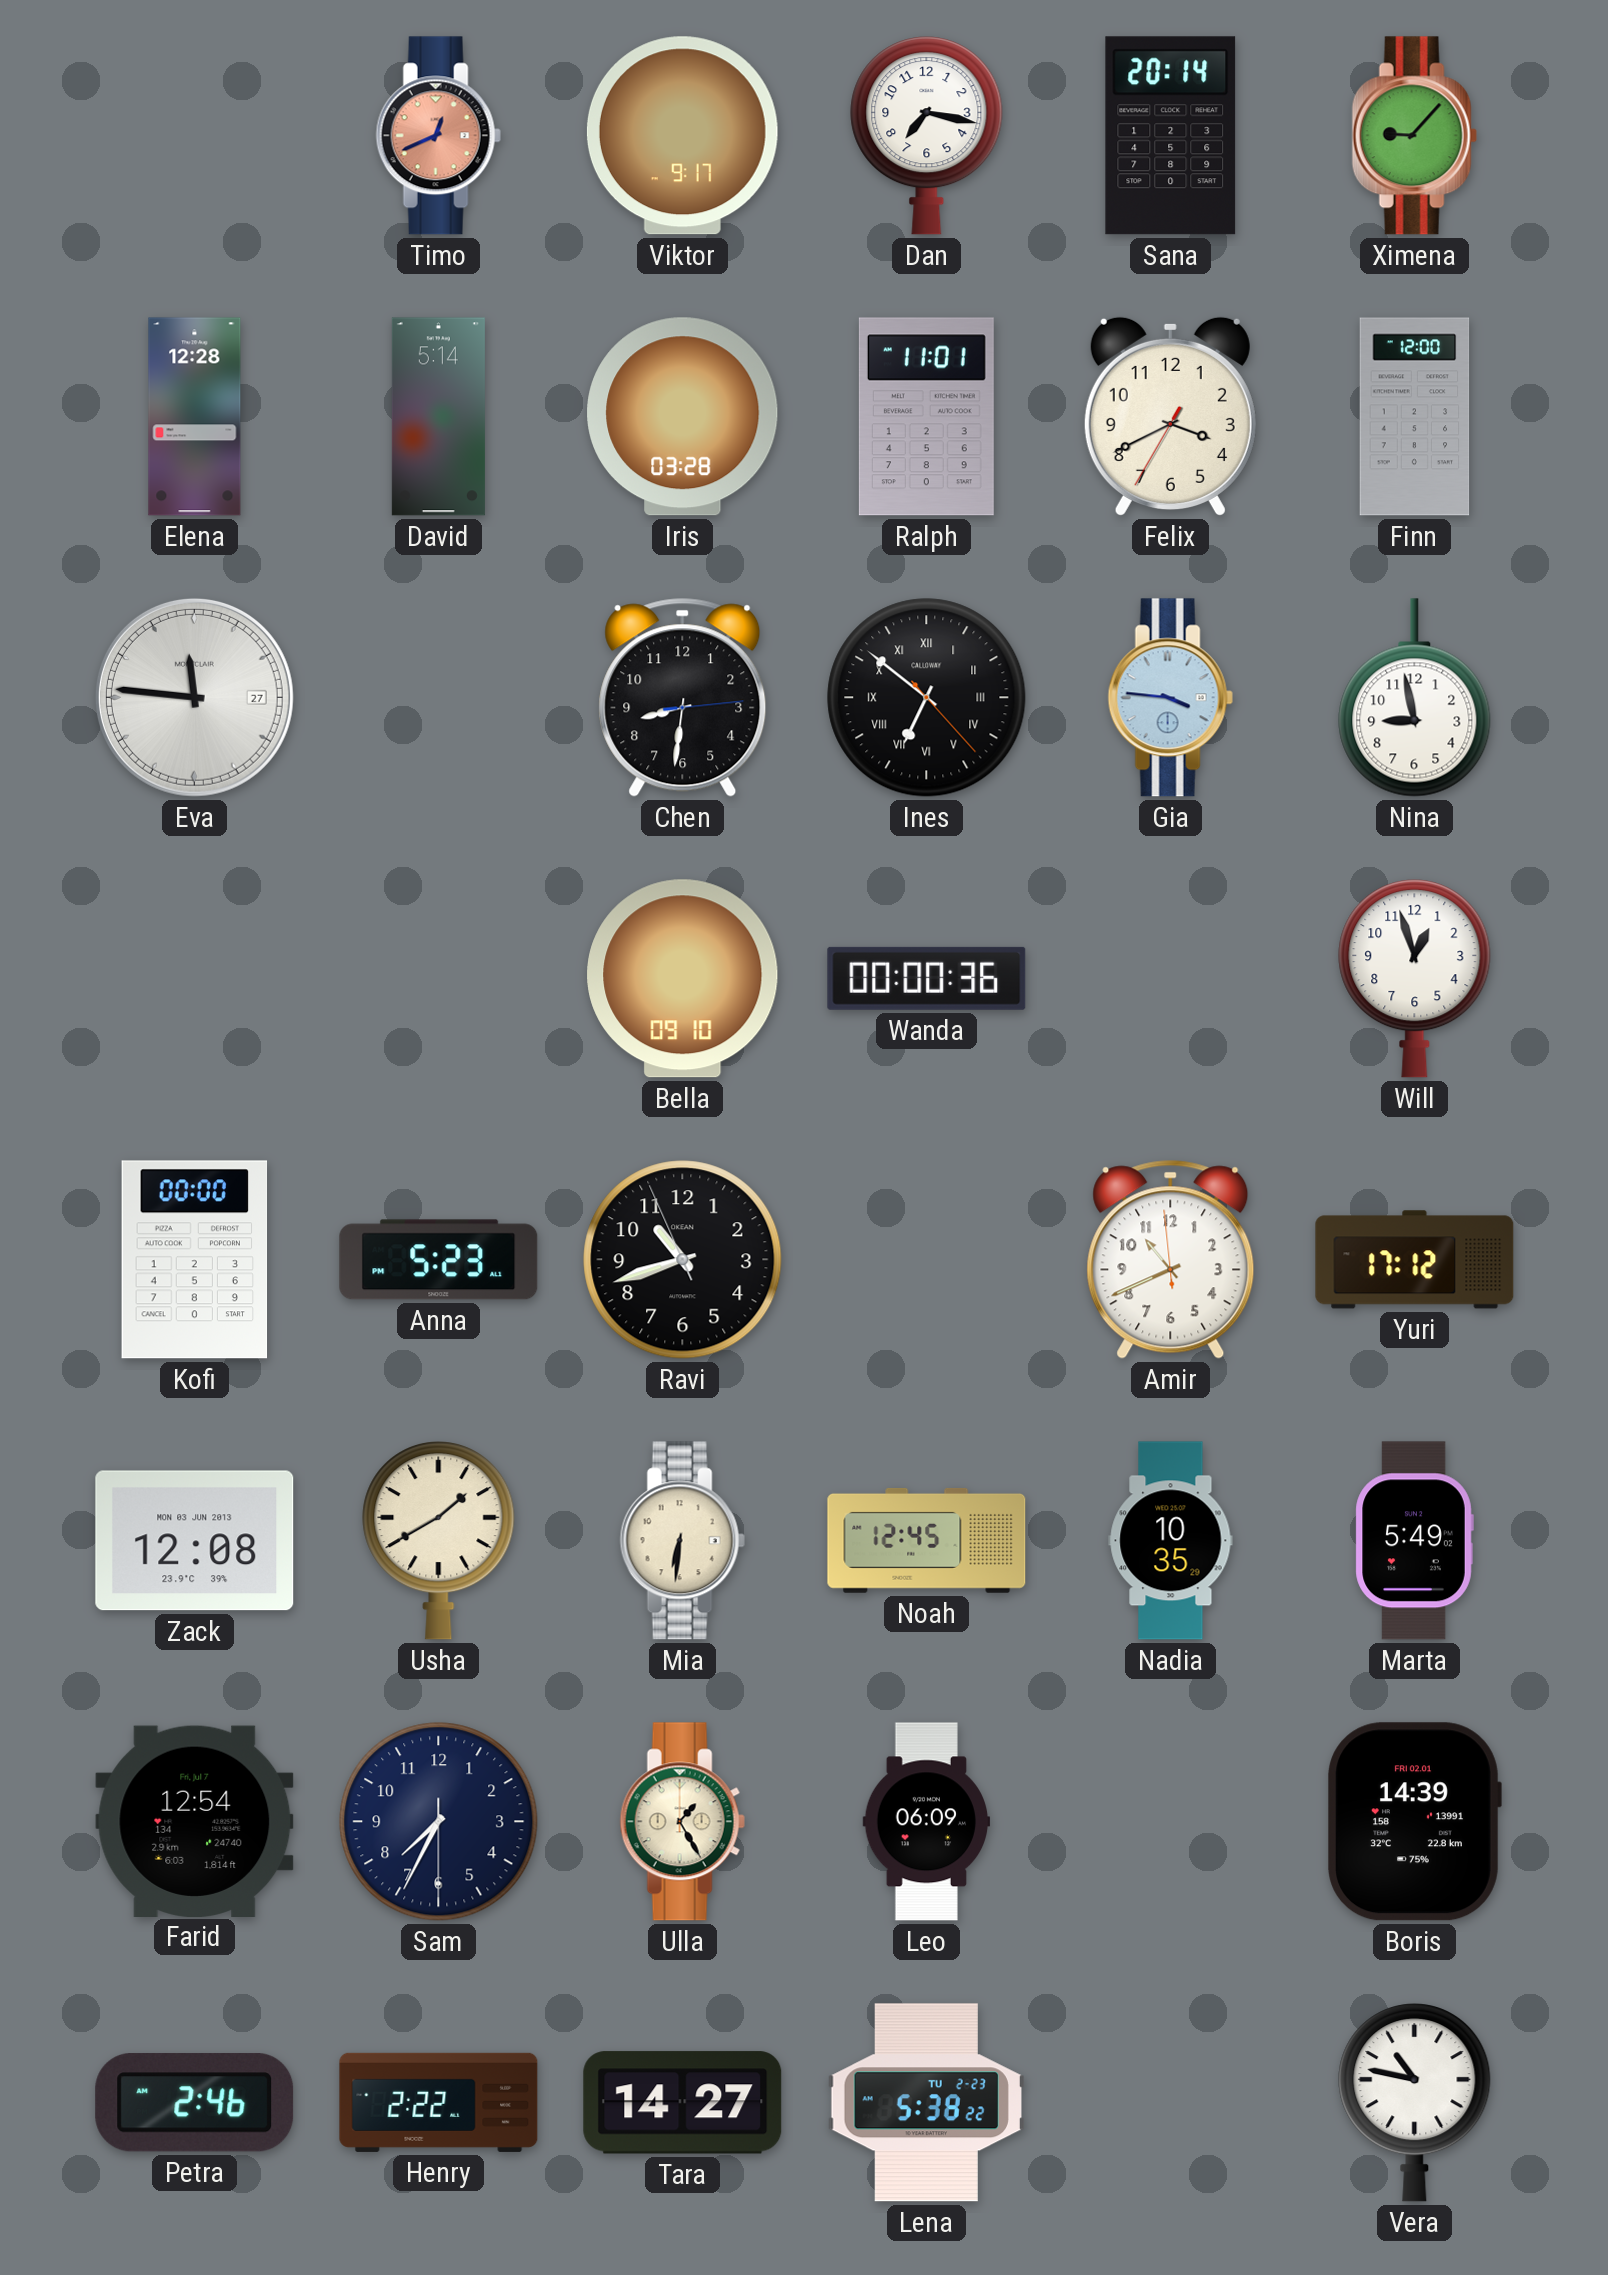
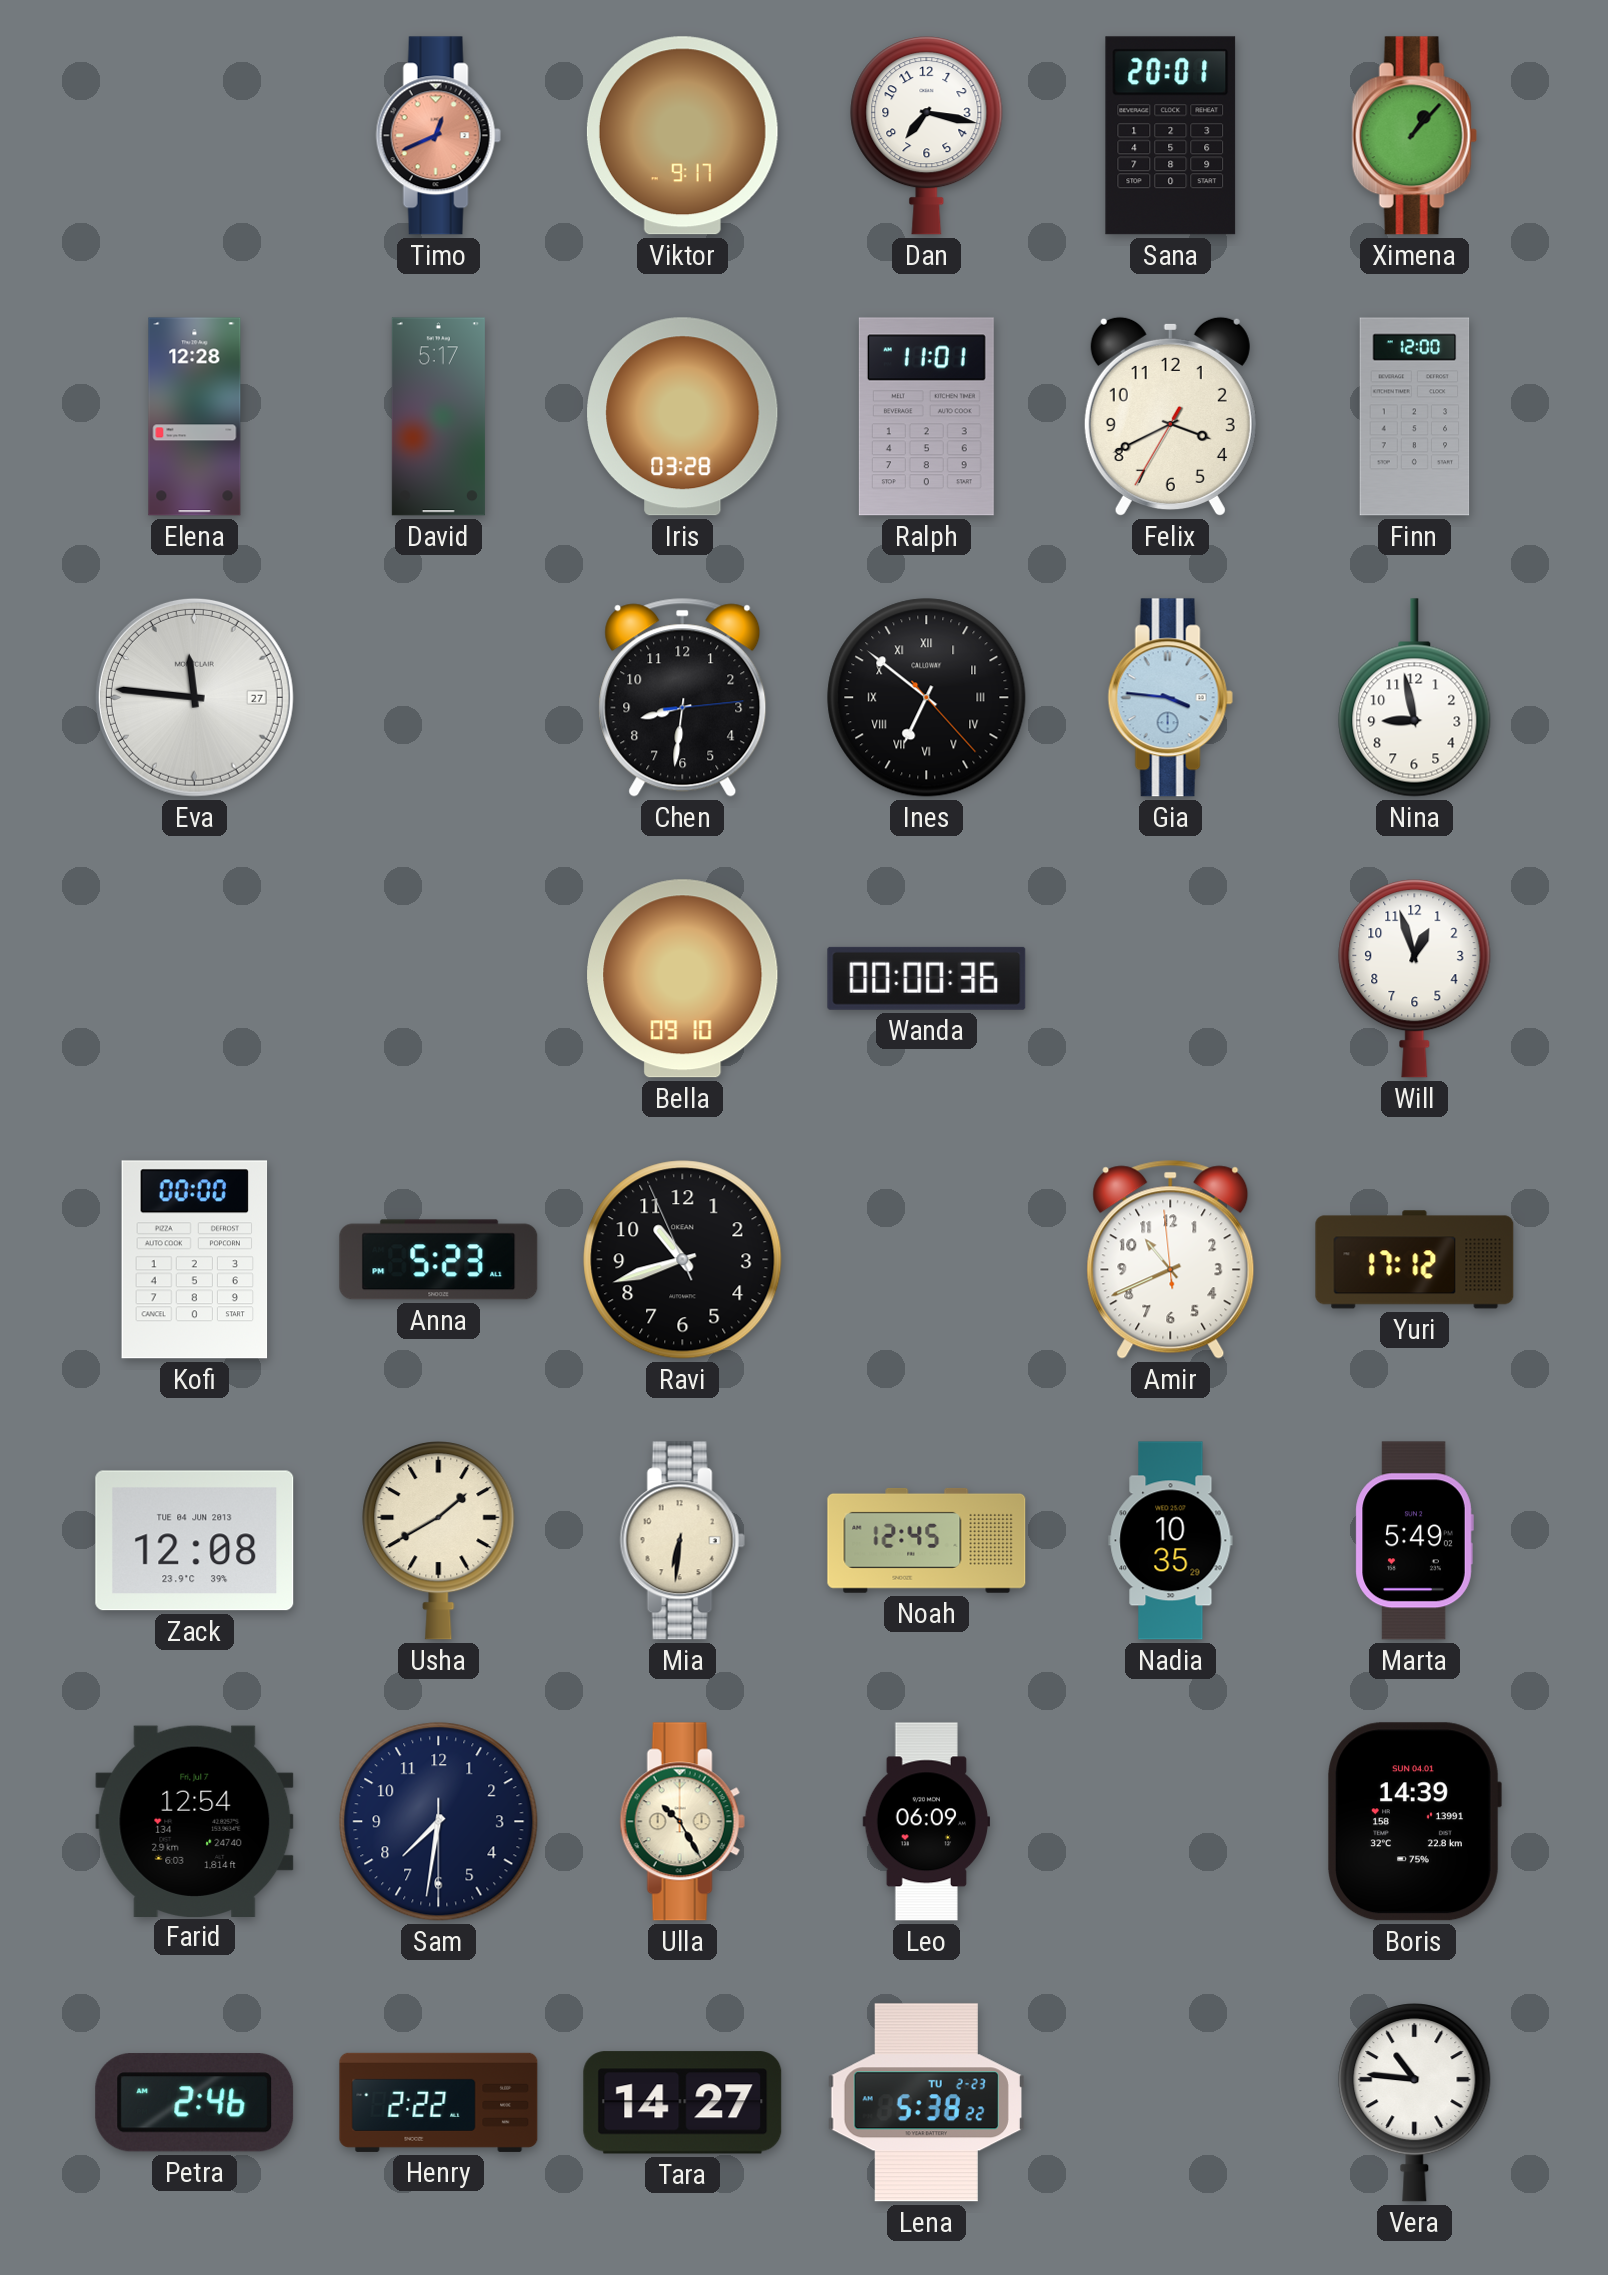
Sana: 20:14 -> 20:01 (1171, 136)
Ximena: 9:07 -> 1:07 (1414, 136)
David: 5:14 -> 5:17 (438, 417)
Zack date: MON 03 JUN 2013 -> TUE 04 JUN 2013 (195, 1541)
Sam: 7:34 -> 7:31 (439, 1822)
Ulla: 1:25 -> 10:25 (682, 1822)
Boris date: FRI 02.01 -> SUN 04.01 (1414, 1822)
Vera: 10:47 -> 10:46 (1415, 2103)
